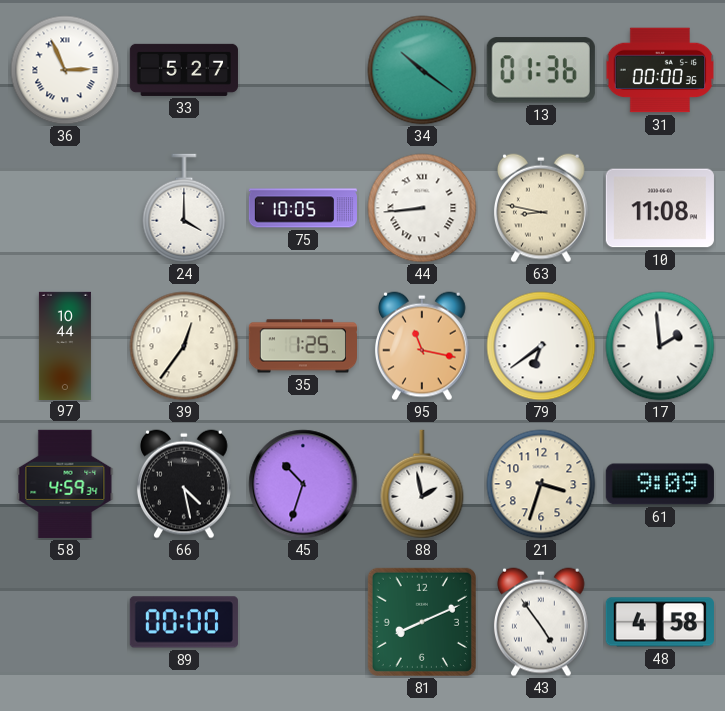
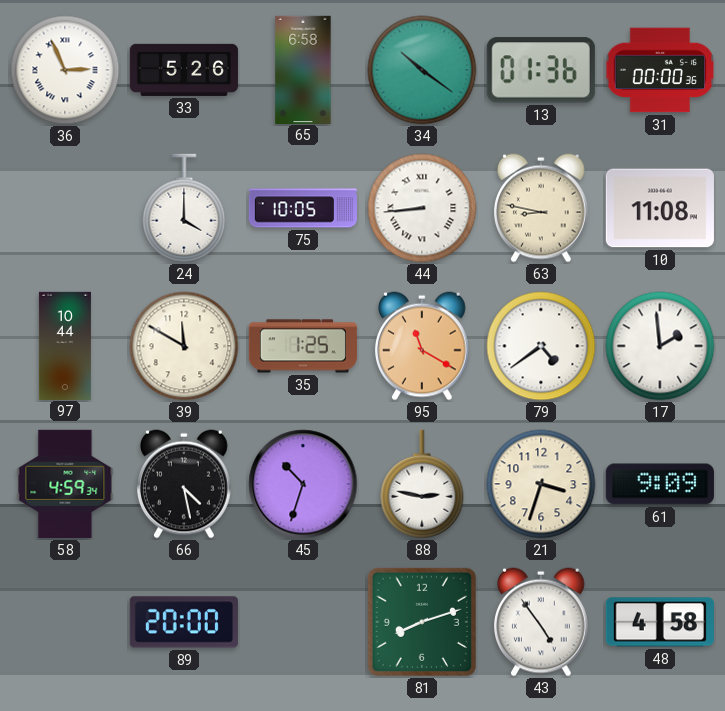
33: 5:27 -> 5:26 (184, 70)
65: none -> 6:58 (303, 69)
39: 12:36 -> 11:50 (184, 346)
95: 11:17 -> 11:20 (422, 346)
79: 6:39 -> 4:39 (541, 346)
88: 1:58 -> 2:47 (422, 484)
89: 00:00 -> 20:00 (184, 622)
81: 8:11 -> 8:12 (422, 622)
